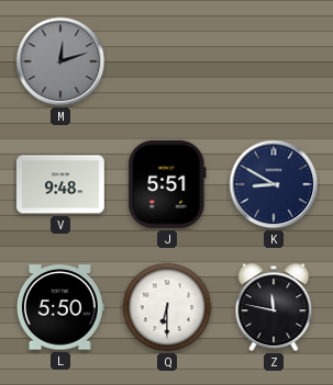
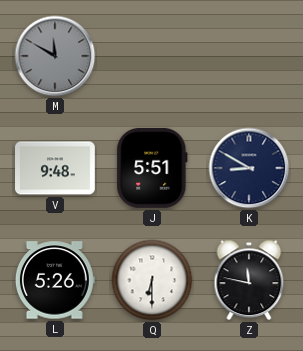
M: 12:12 -> 11:50 (55, 56)
L: 5:50 -> 5:26 (55, 280)
